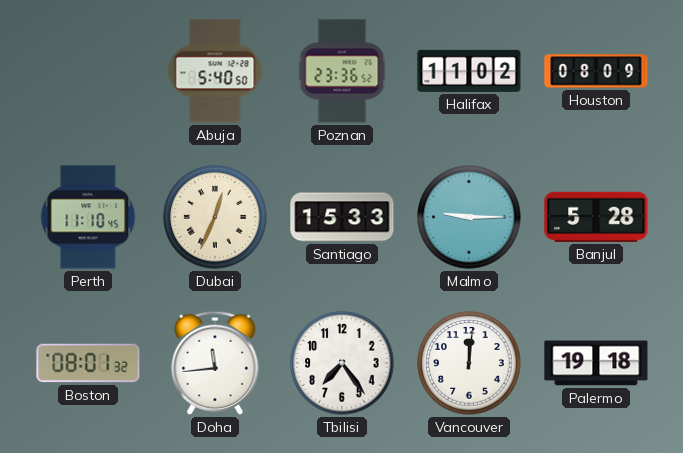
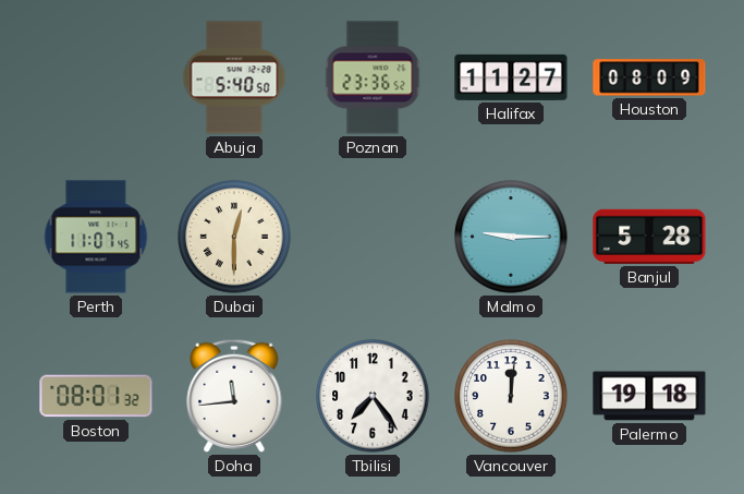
Halifax: 11:02 -> 11:27 (511, 77)
Perth: 11:10 -> 11:07 (96, 237)
Dubai: 12:34 -> 12:30 (234, 237)
Santiago: 15:33 -> none (342, 217)
